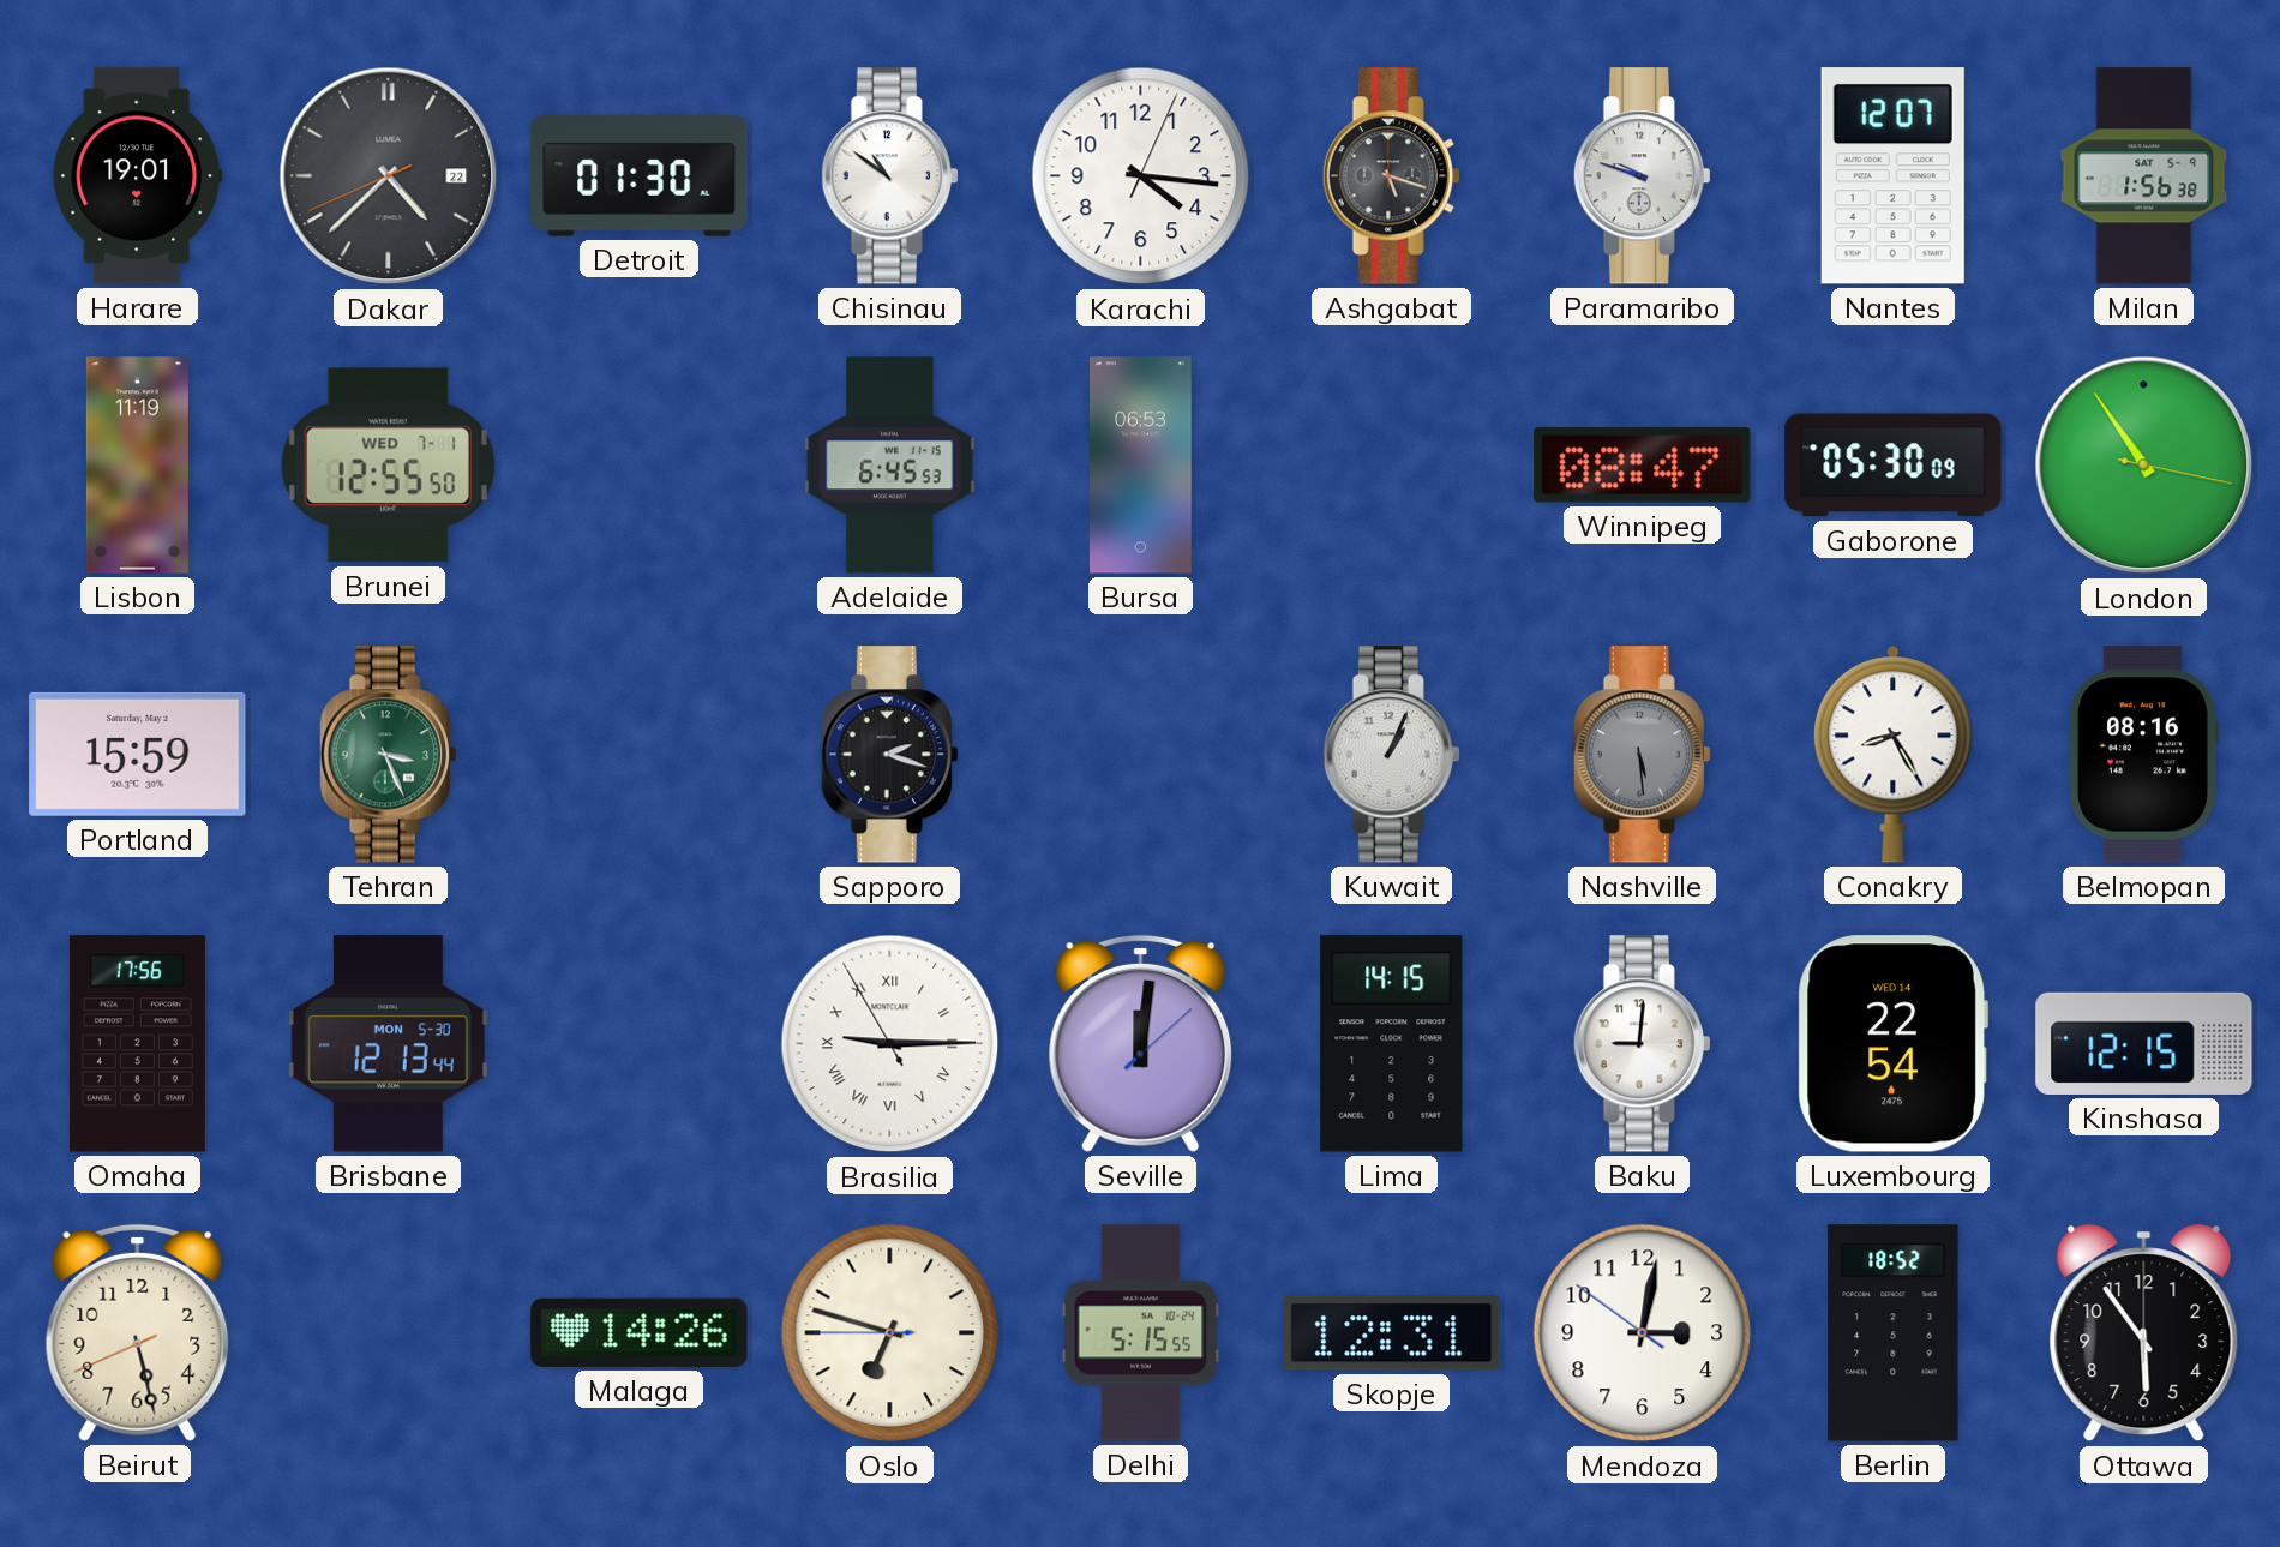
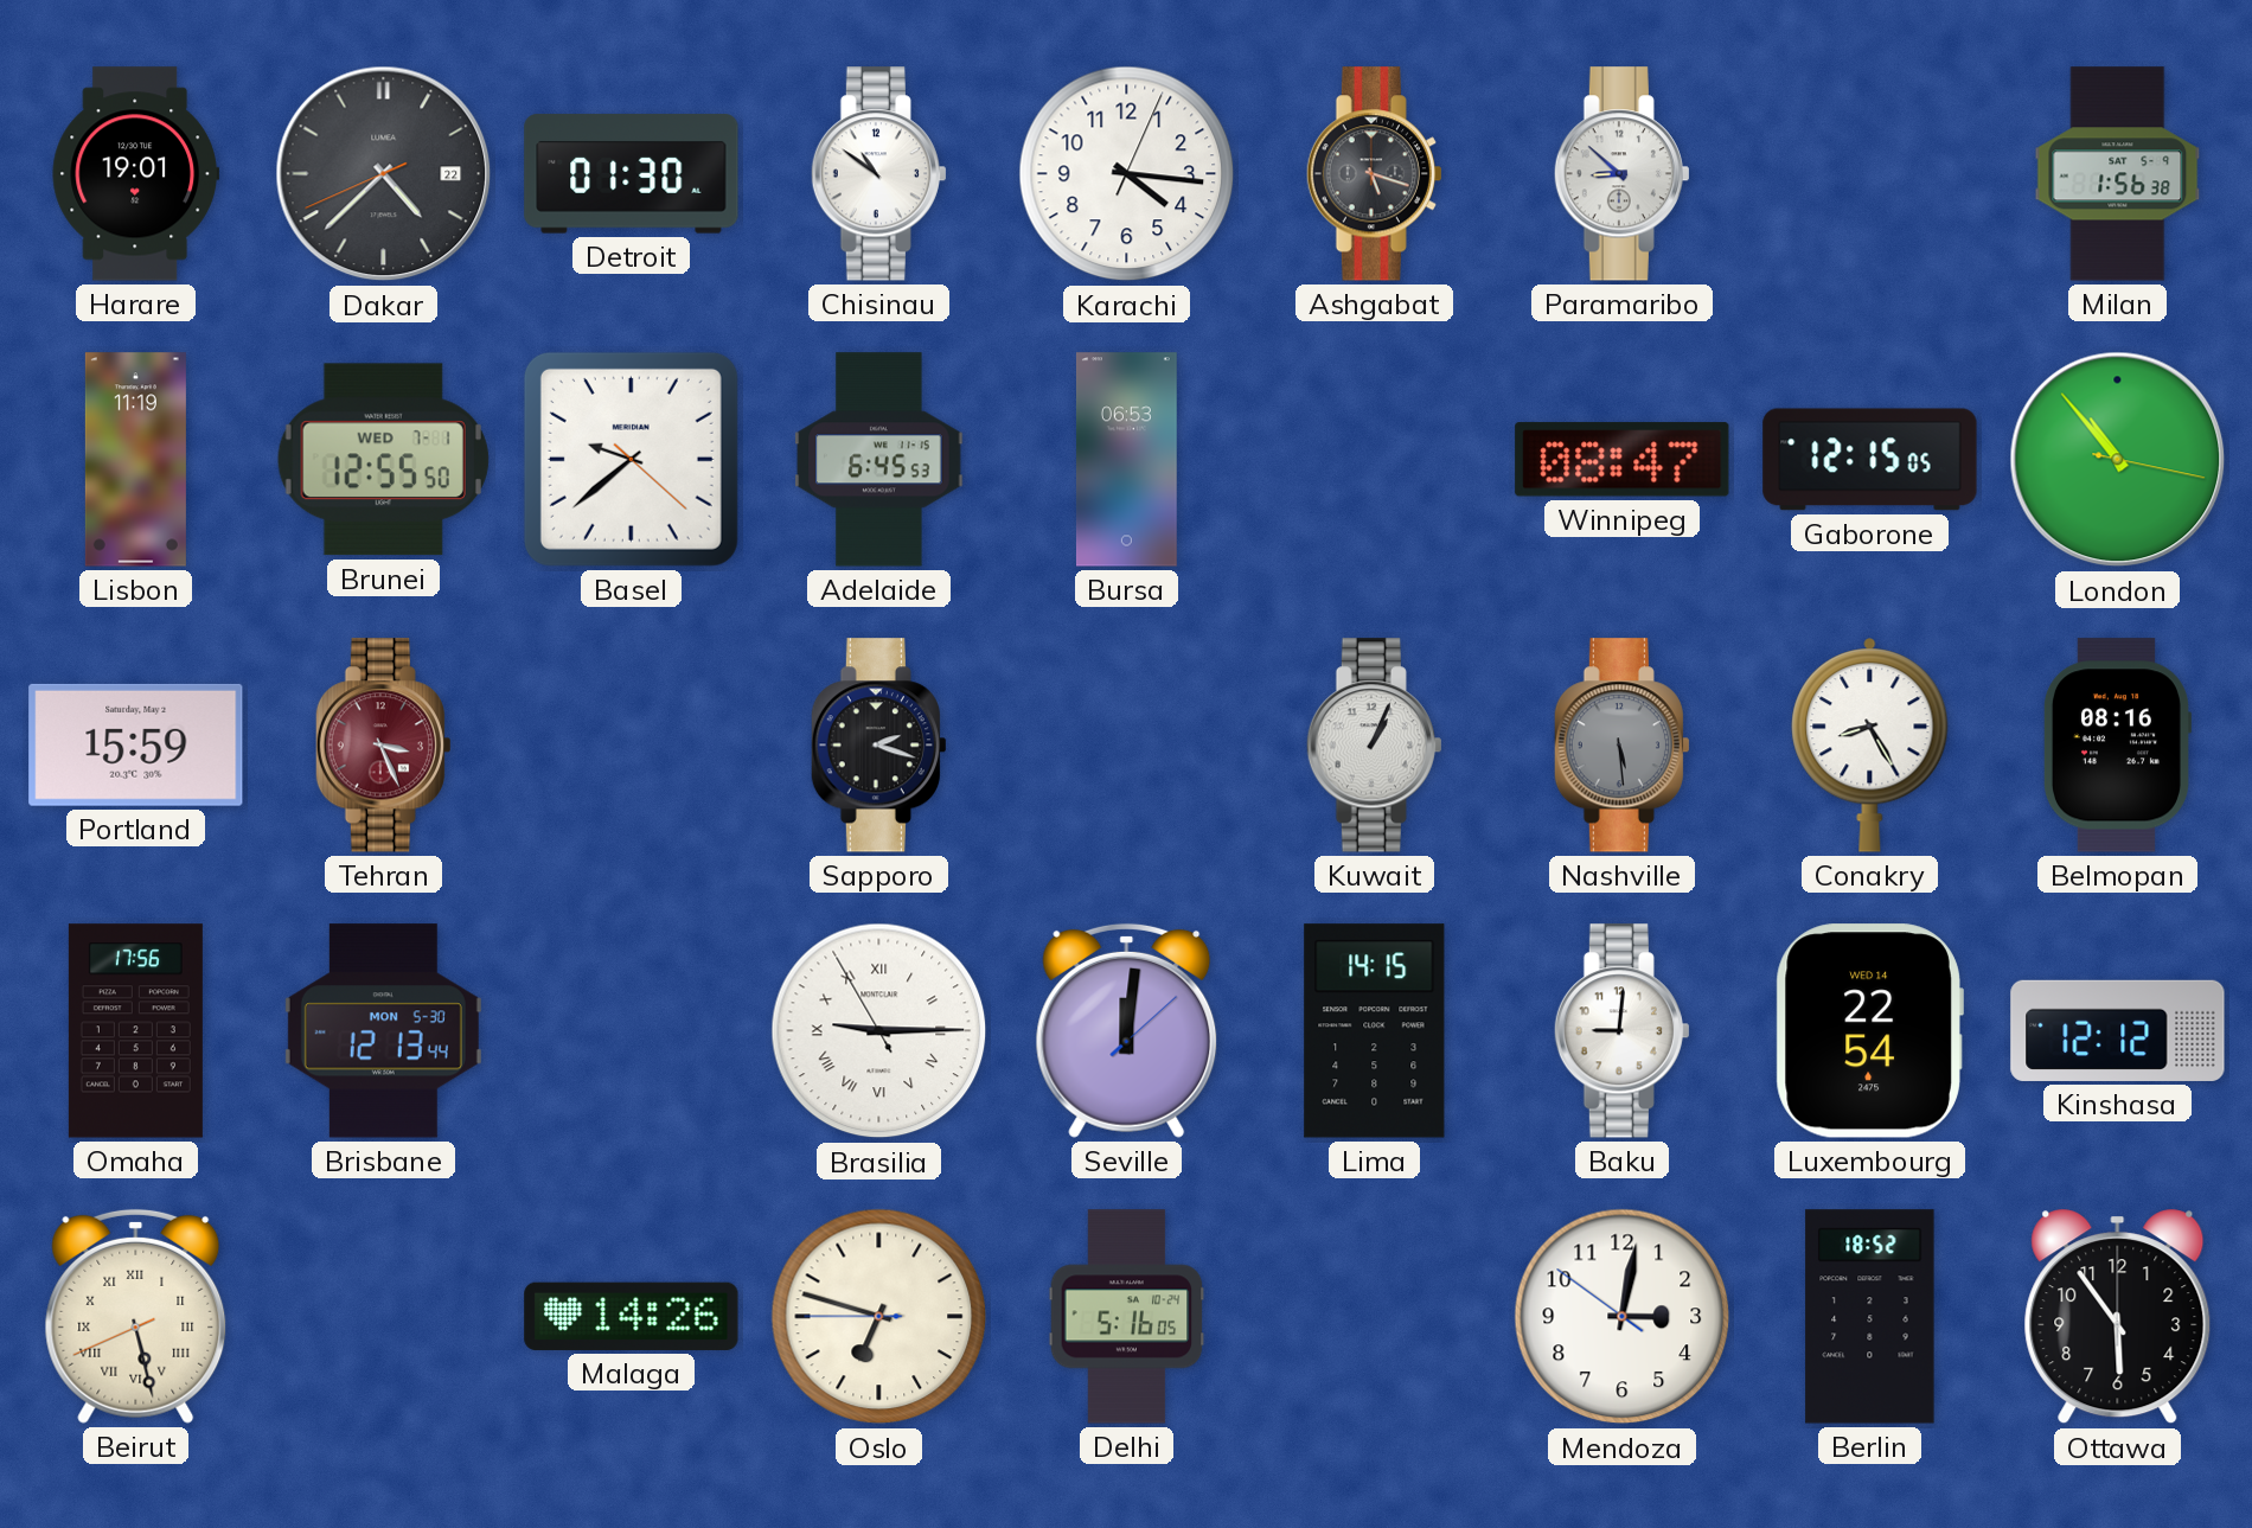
Paramaribo: 9:48 -> 8:52 (1621, 174)
Nantes: 12:07 -> none (1892, 176)
Basel: none -> 9:38 (631, 459)
Gaborone: 05:30 -> 12:15 (1870, 460)
London: 10:54 -> 10:53 (2118, 460)
Tehran dial: green -> burgundy (383, 746)
Kinshasa: 12:15 -> 12:12 (2118, 1030)
Beirut numerals: Arabic -> Roman (136, 1316)
Delhi: 5:15 -> 5:16 (1127, 1317)
Skopje: 12:31 -> none (1392, 1333)
